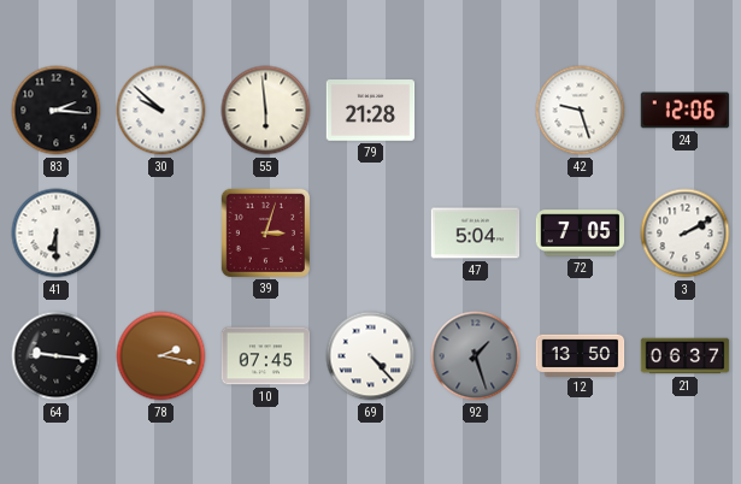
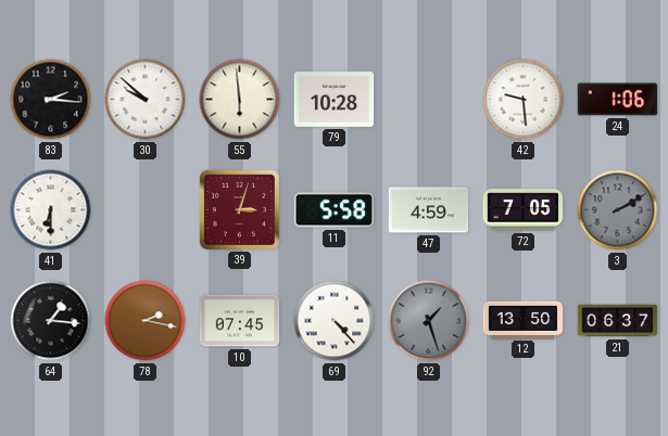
79: 21:28 -> 10:28 (335, 100)
42: 9:27 -> 9:29 (524, 100)
24: 12:06 -> 1:06 (618, 100)
11: none -> 5:58 (335, 210)
47: 5:04 -> 4:59 (429, 210)
3 dial: white -> grey (618, 210)
64: 9:16 -> 1:16 (51, 321)
